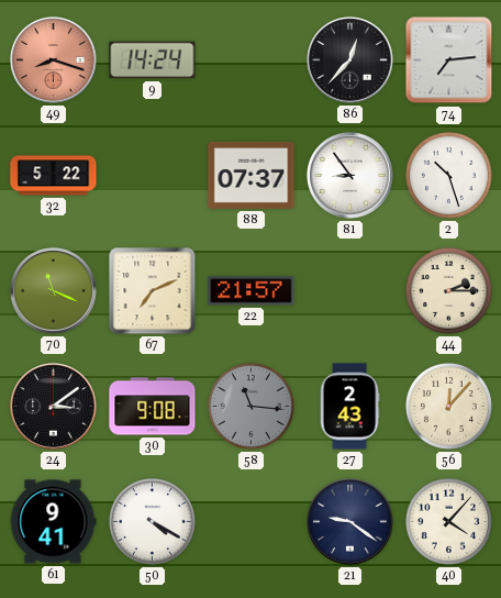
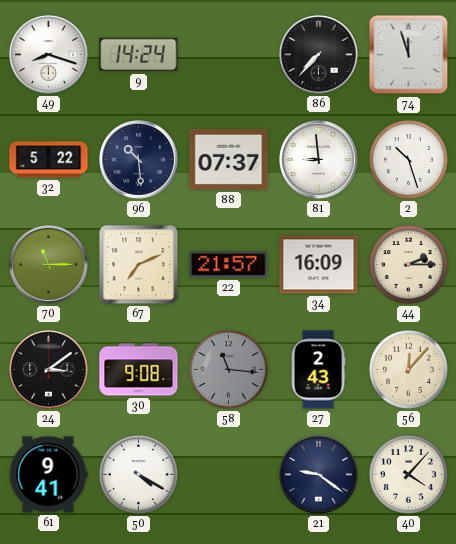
49 dial: salmon -> white (49, 55)
86: 12:37 -> 7:37 (319, 55)
74: 7:14 -> 11:57 (409, 55)
96: none -> 10:29 (139, 160)
81: 8:54 -> 8:59 (319, 160)
70: 11:19 -> 11:15 (49, 265)
34: none -> 16:09 (319, 265)
